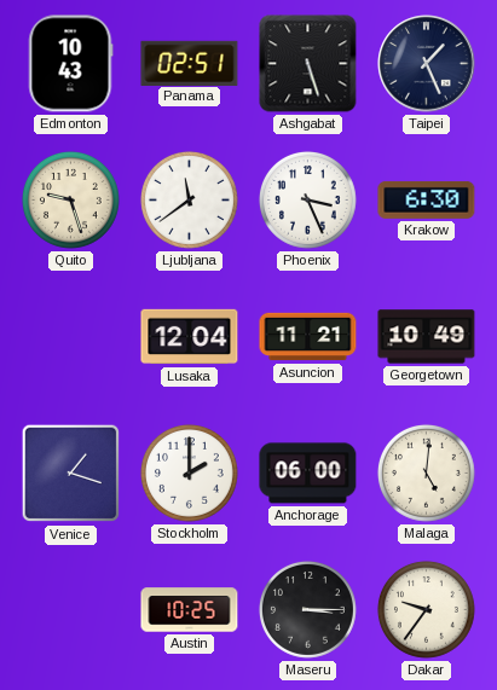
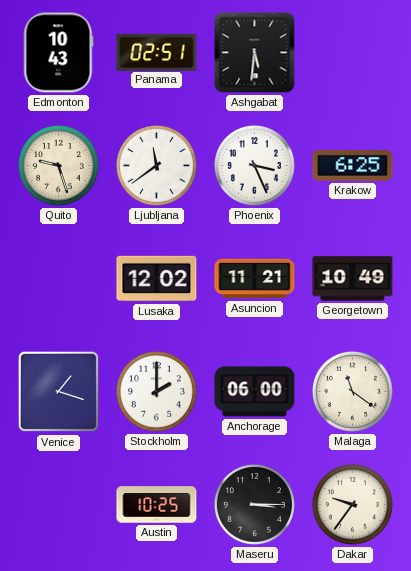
Ashgabat: 5:27 -> 5:31 (255, 53)
Taipei: 1:26 -> none (427, 64)
Krakow: 6:30 -> 6:25 (353, 165)
Lusaka: 12:04 -> 12:02 (157, 279)
Malaga: 5:01 -> 11:21 (352, 391)
